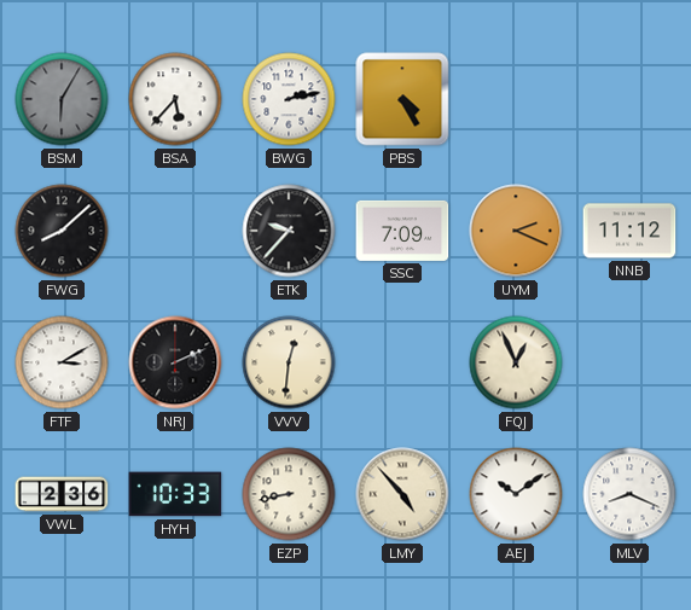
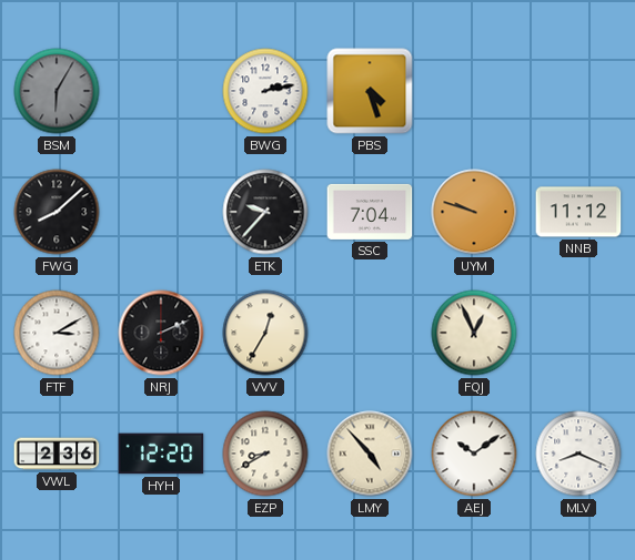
BSA: 5:37 -> none (175, 99)
PBS: 4:25 -> 4:27 (370, 91)
SSC: 7:09 -> 7:04 (370, 212)
UYM: 2:19 -> 9:48 (474, 212)
VVV: 12:31 -> 12:35 (265, 333)
HYH: 10:33 -> 12:20 (161, 454)
EZP: 8:43 -> 8:40 (265, 454)
